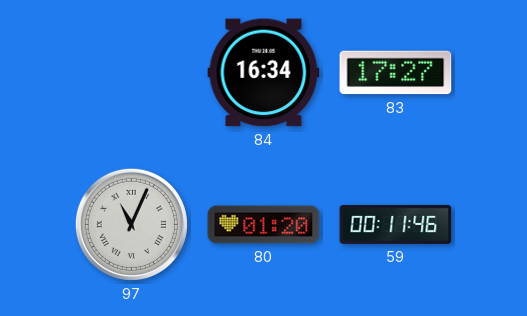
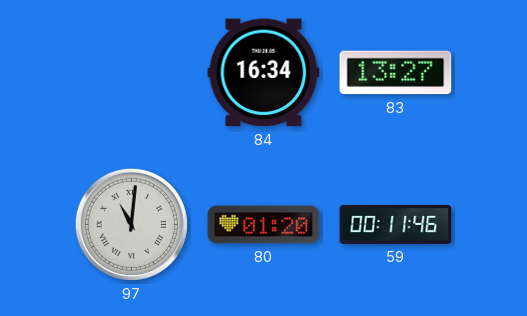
83: 17:27 -> 13:27 (396, 73)
97: 11:04 -> 11:01 (131, 224)
